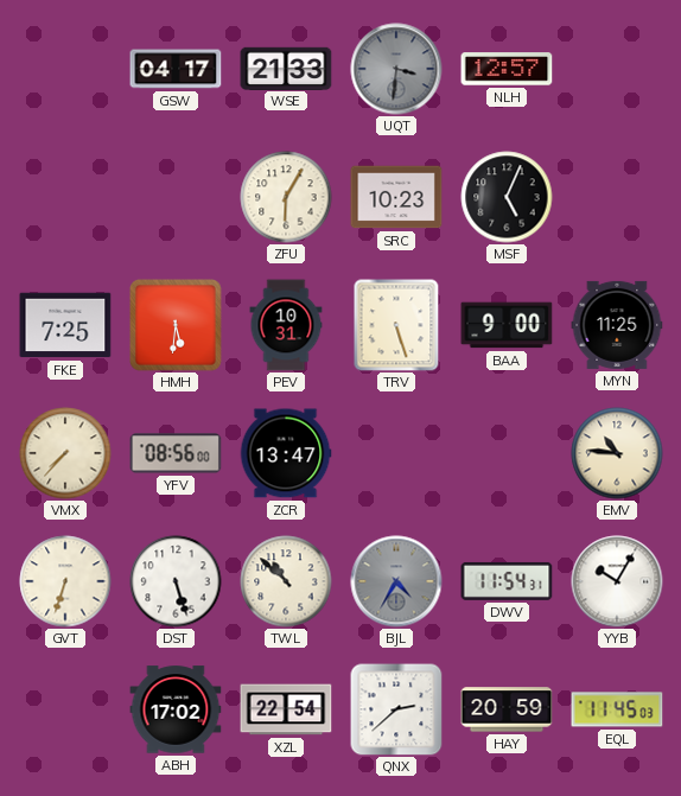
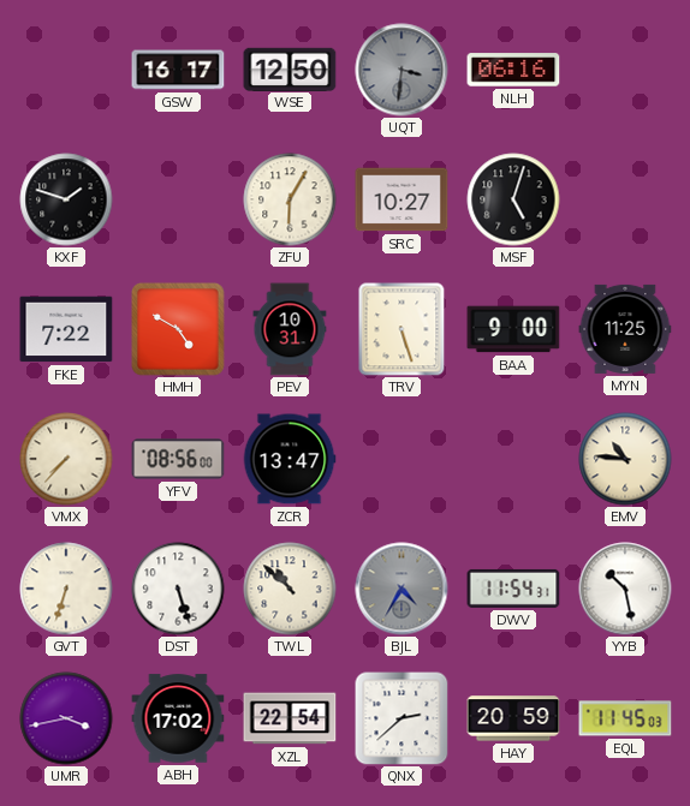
GSW: 04:17 -> 16:17 (178, 70)
WSE: 21:33 -> 12:50 (290, 68)
NLH: 12:57 -> 06:16 (513, 70)
KXF: none -> 1:48 (66, 199)
SRC: 10:23 -> 10:27 (401, 199)
MSF: 5:04 -> 5:03 (513, 199)
FKE: 7:25 -> 7:22 (66, 329)
HMH: 5:31 -> 4:50 (179, 330)
YYB: 10:05 -> 10:28 (625, 589)
UMR: none -> 3:43 (66, 718)
